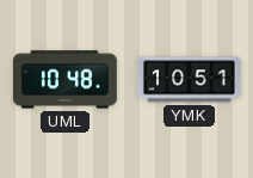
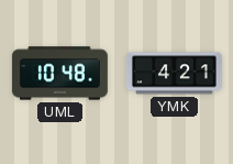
YMK: 10:51 -> 4:21 (174, 74)
